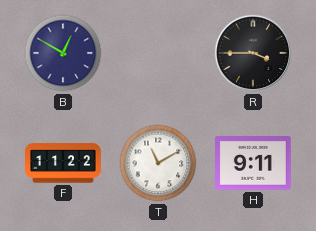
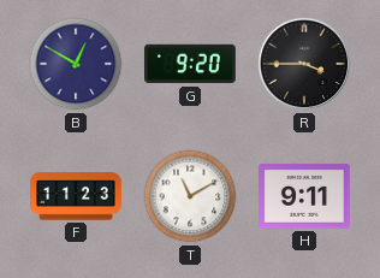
G: none -> 9:20 (191, 64)
F: 11:22 -> 11:23 (77, 196)
